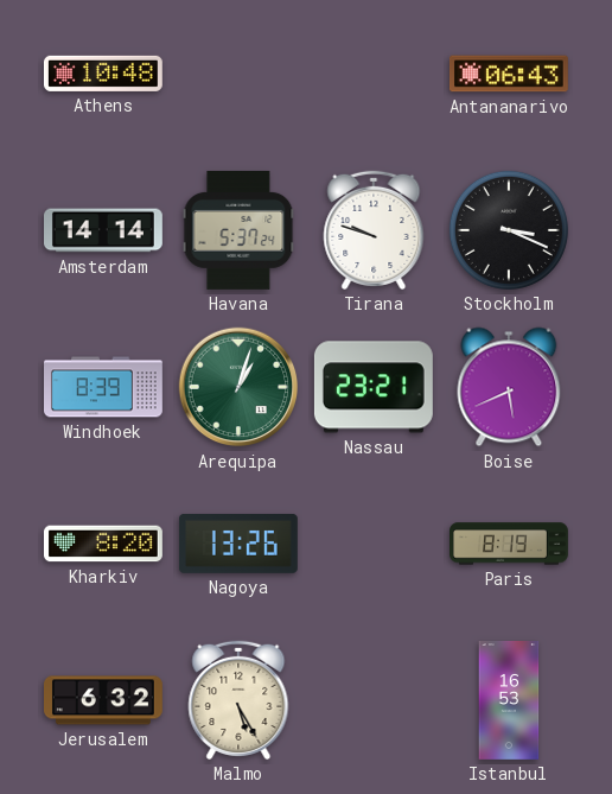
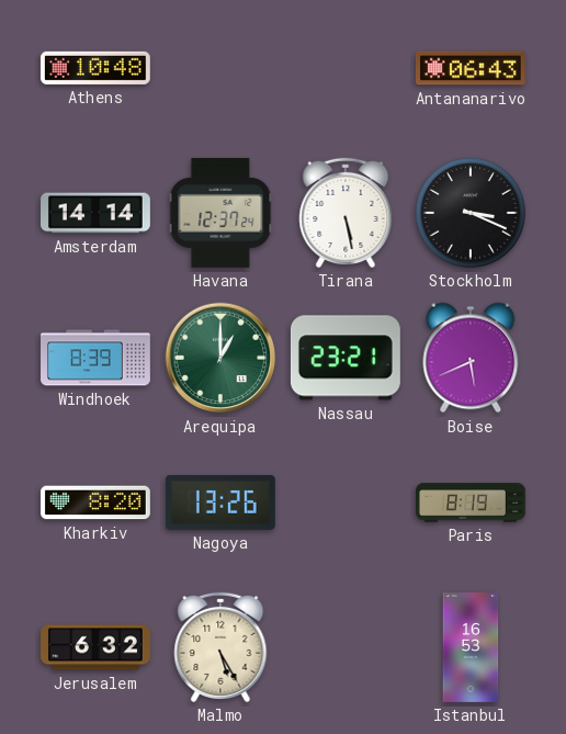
Havana: 5:37 -> 12:37 (220, 213)
Tirana: 9:48 -> 5:28 (346, 213)
Arequipa: 1:03 -> 1:00 (220, 358)
